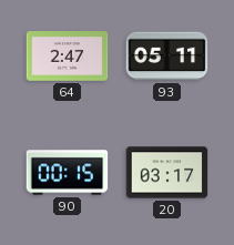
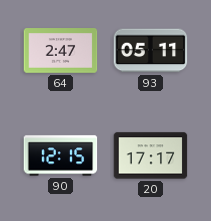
90: 00:15 -> 12:15 (61, 156)
20: 03:17 -> 17:17 (151, 156)
